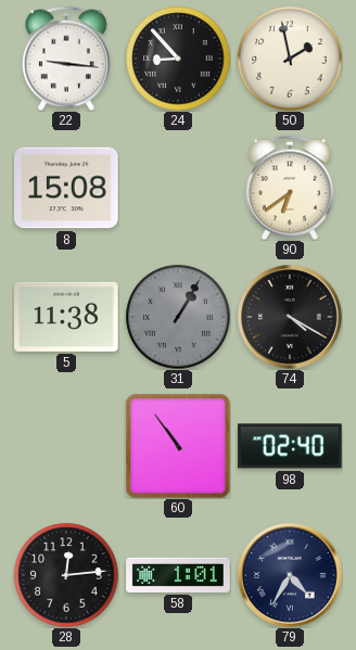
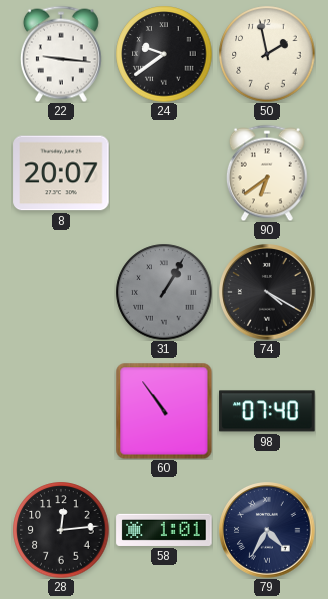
24: 8:53 -> 9:39 (164, 54)
8: 15:08 -> 20:07 (61, 173)
5: 11:38 -> none (66, 317)
98: 02:40 -> 07:40 (267, 411)
